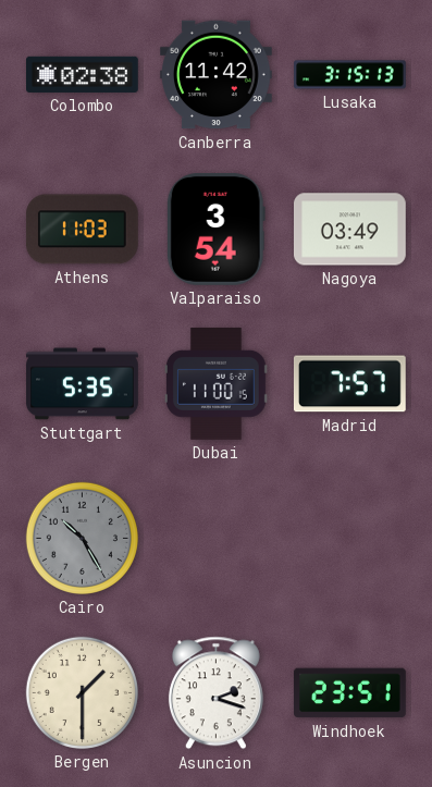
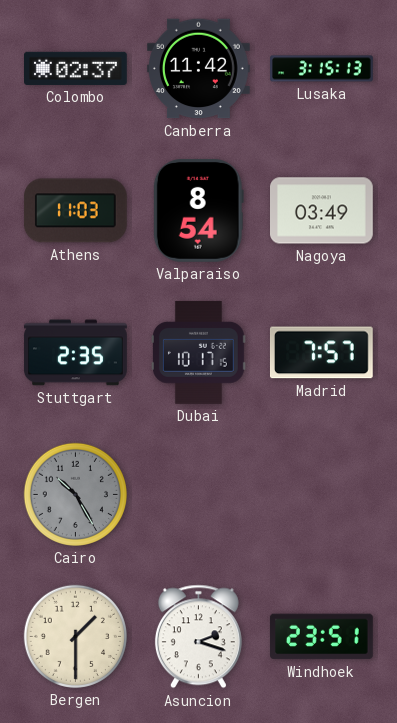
Colombo: 02:38 -> 02:37 (76, 68)
Valparaiso: 3:54 -> 8:54 (198, 210)
Stuttgart: 5:35 -> 2:35 (76, 353)
Dubai: 11:00 -> 10:17 (198, 353)
